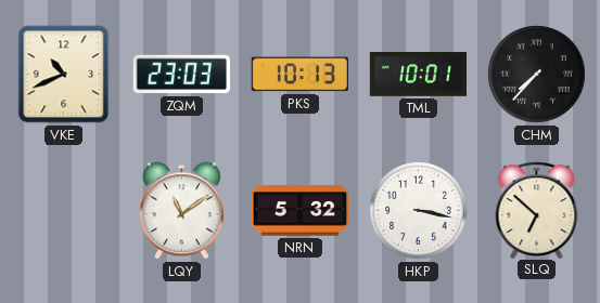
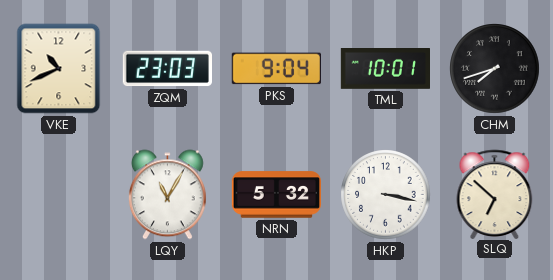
PKS: 10:13 -> 9:04 (276, 69)
CHM: 7:37 -> 7:42 (495, 69)
LQY: 11:09 -> 11:05 (167, 195)
